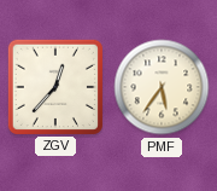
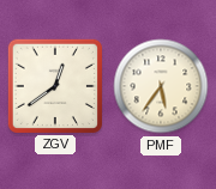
ZGV: 12:37 -> 12:39 (55, 86)
